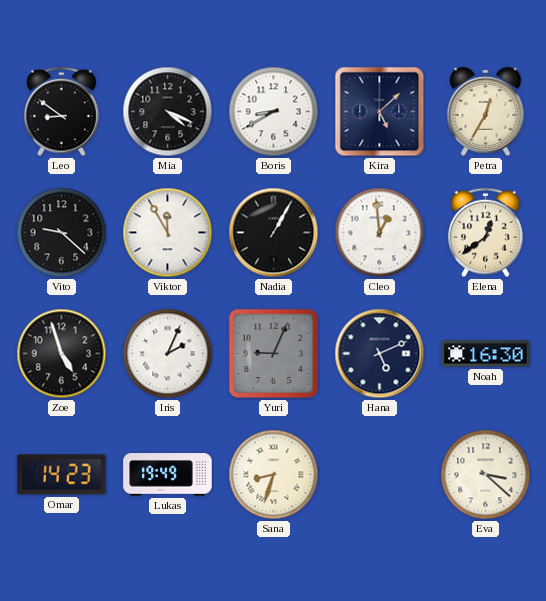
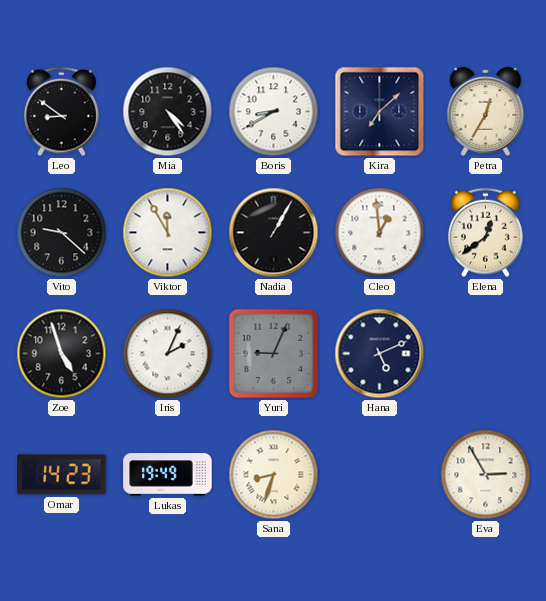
Mia: 4:19 -> 4:24 (168, 112)
Kira: 5:08 -> 7:08 (380, 112)
Noah: 16:30 -> none (486, 354)
Eva: 3:22 -> 2:55 (486, 475)
